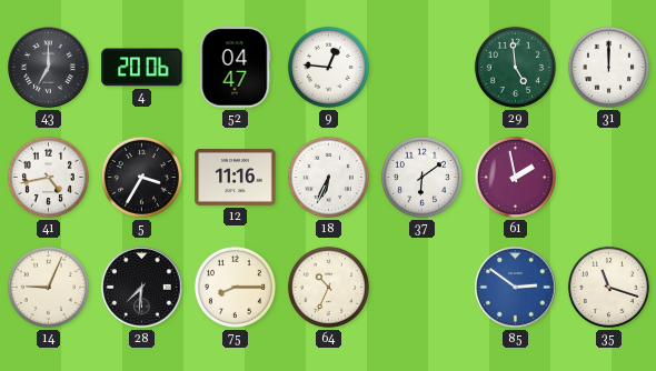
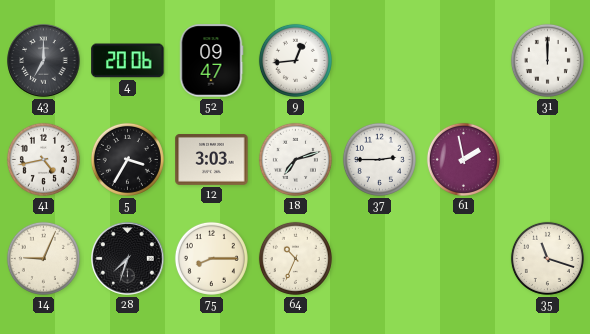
52: 04:47 -> 09:47 (211, 61)
9: 12:46 -> 12:44 (295, 60)
29: 4:59 -> none (515, 67)
12: 11:16 -> 3:03 (212, 160)
18: 6:34 -> 7:12 (295, 159)
37: 6:09 -> 2:45 (379, 159)
28: 7:31 -> 7:33 (128, 259)
85: 2:51 -> none (516, 288)
